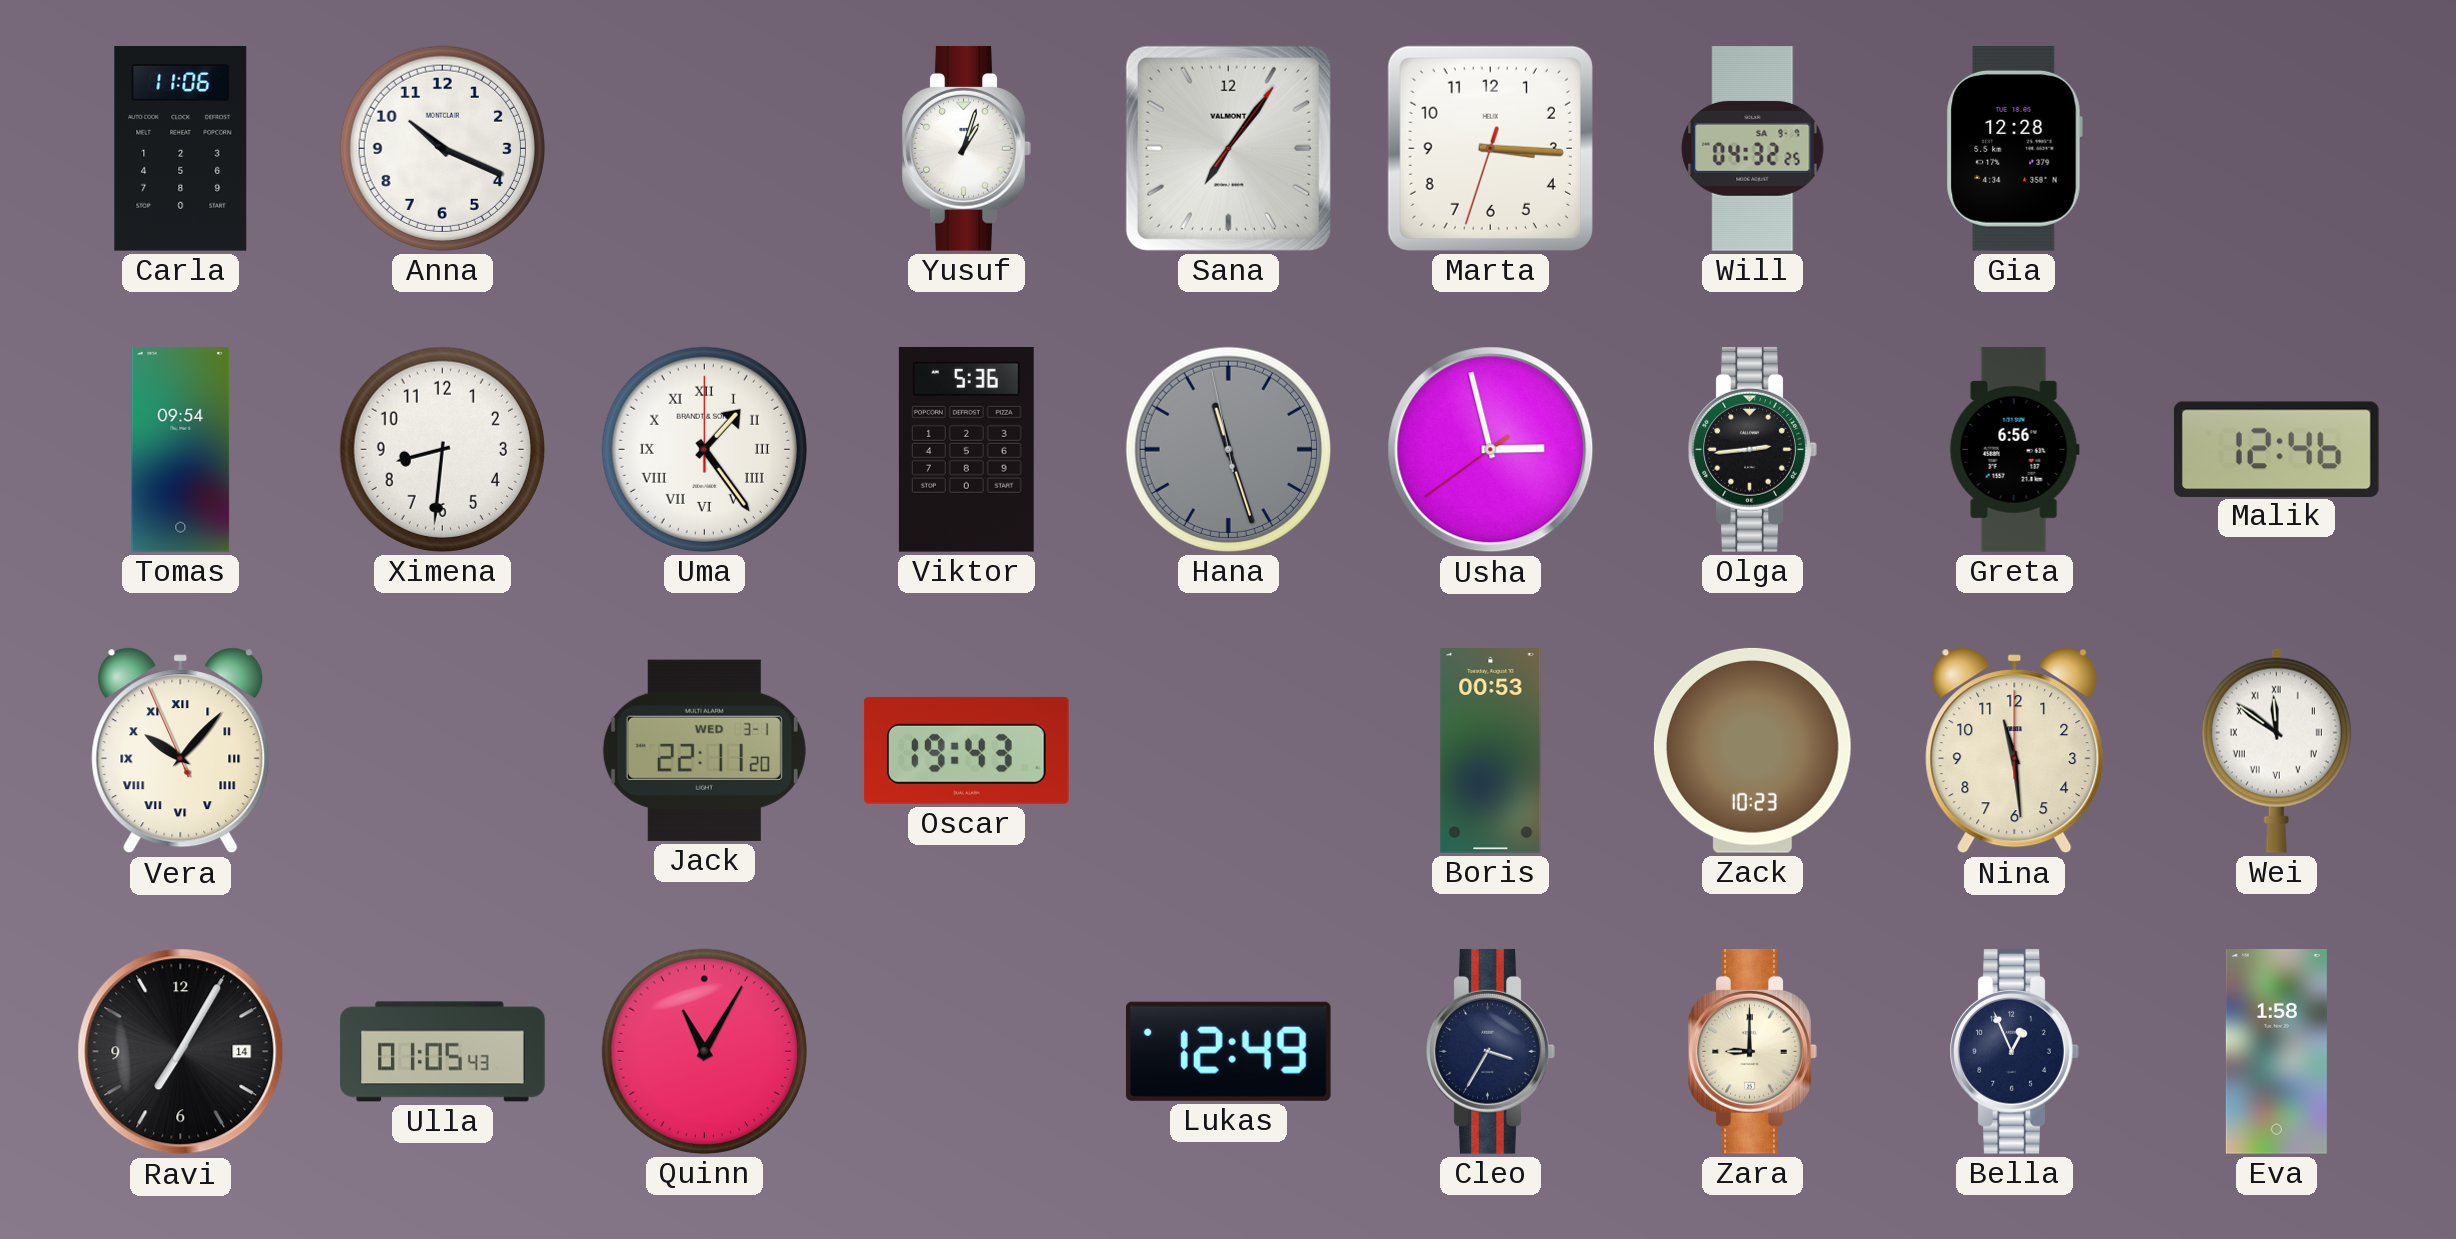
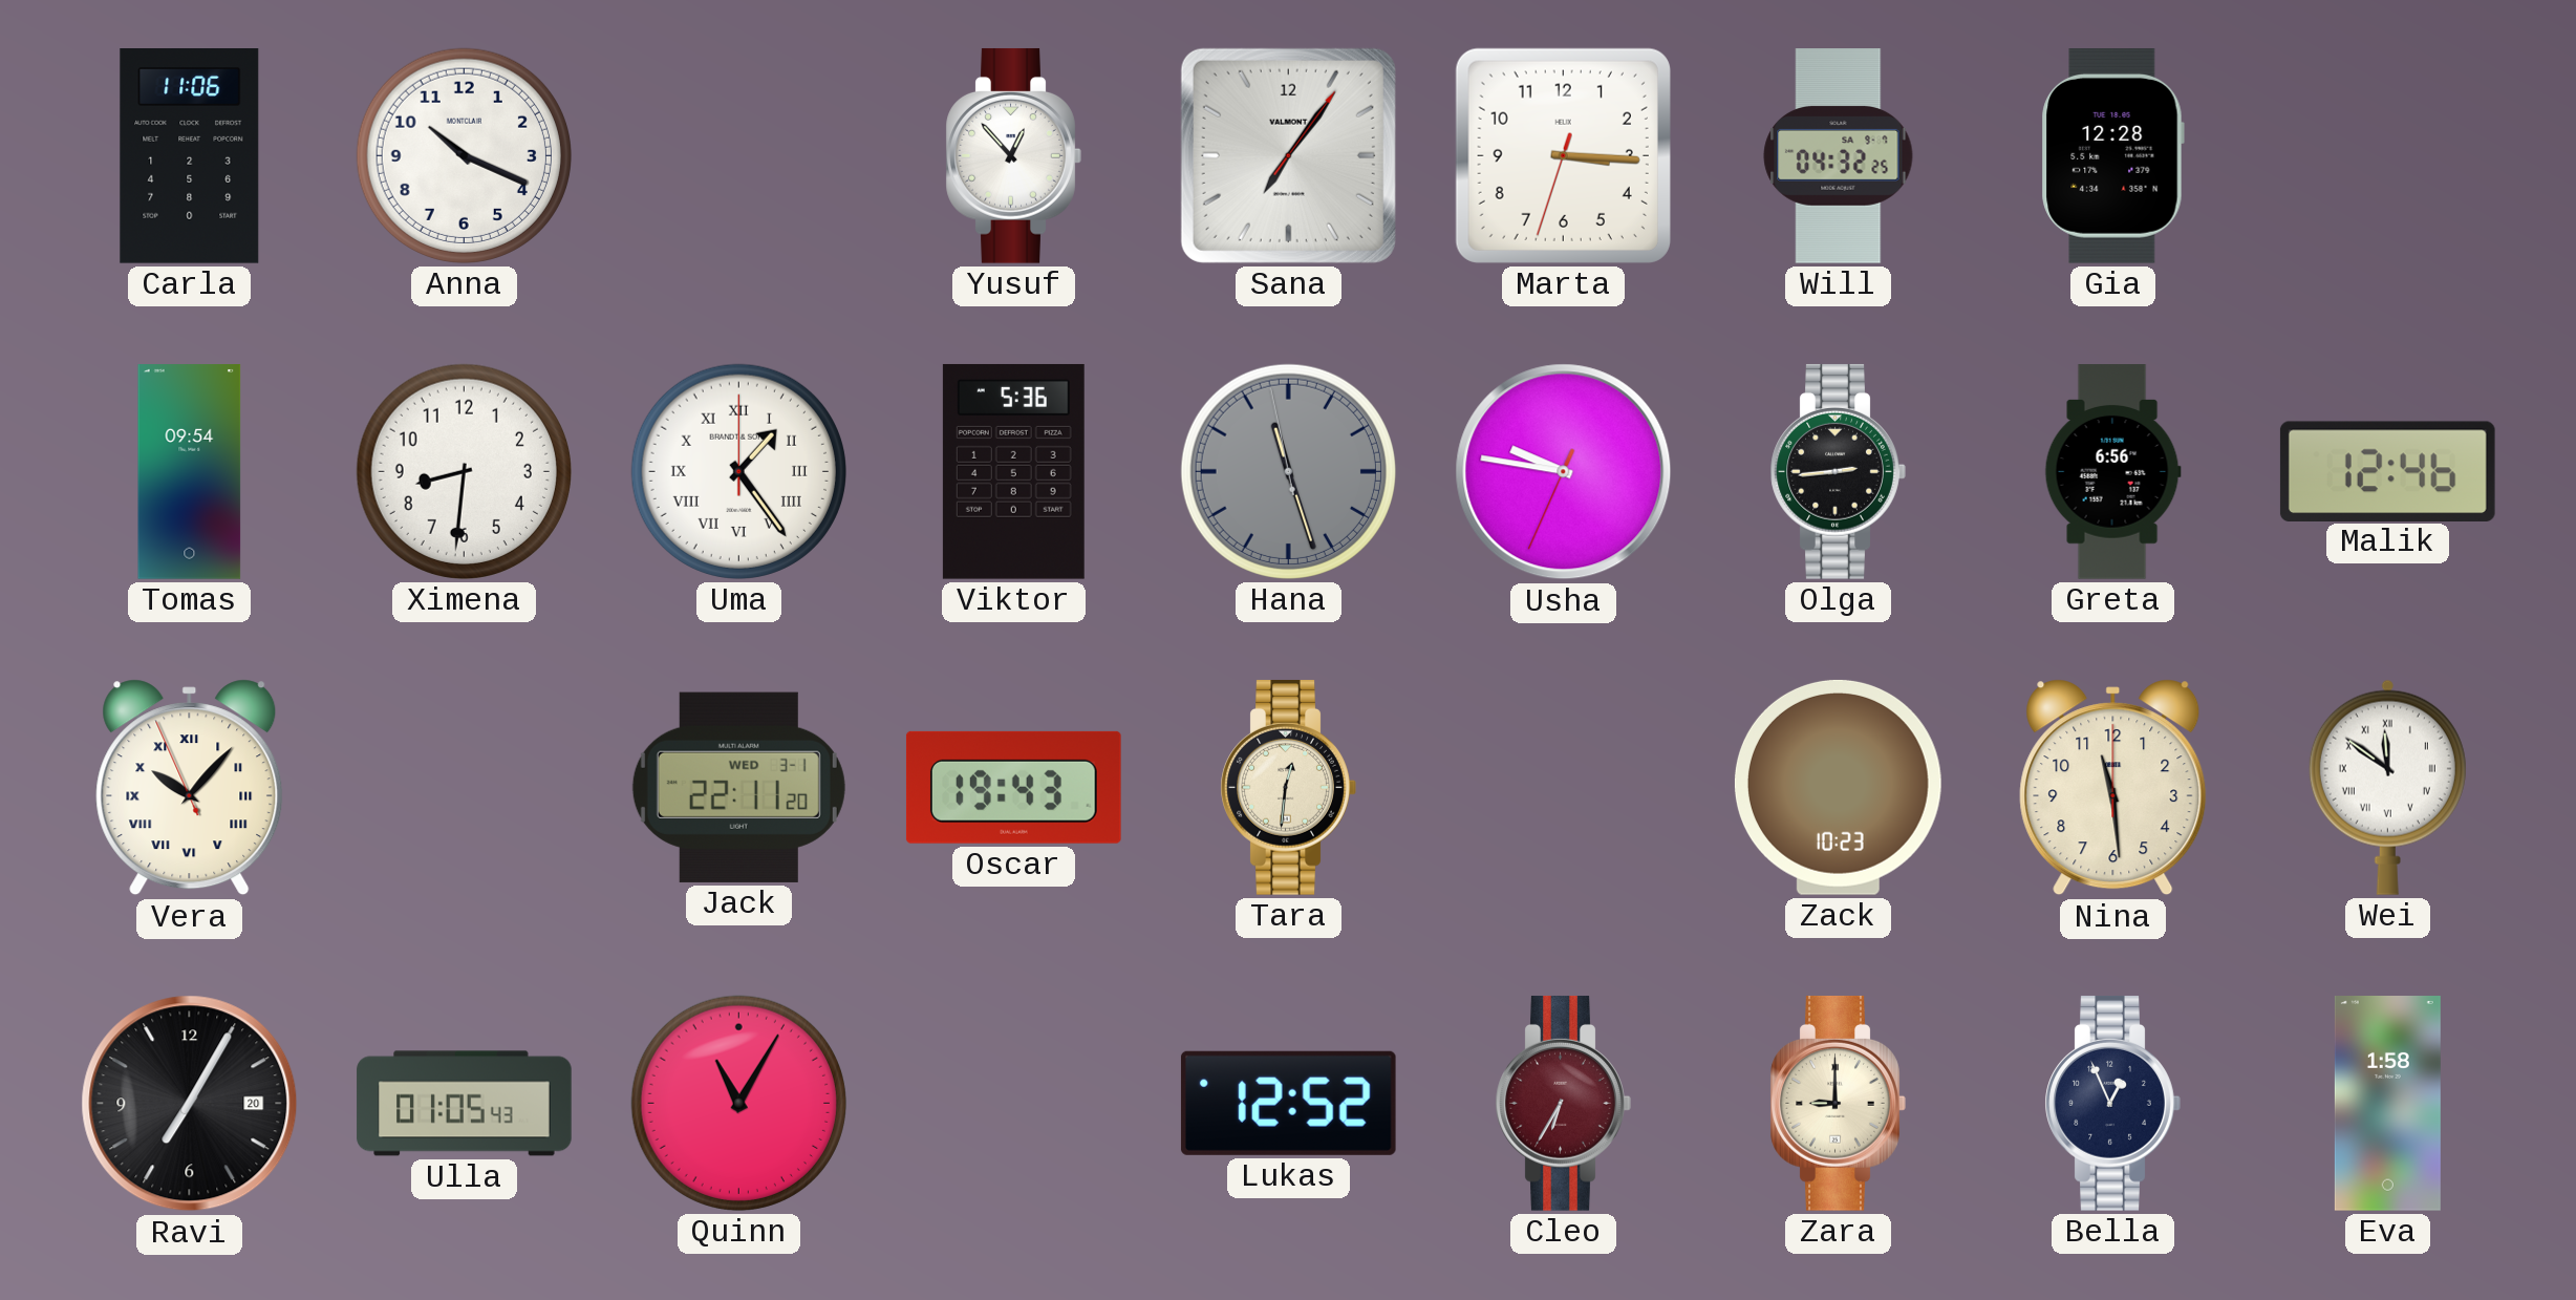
Yusuf: 1:03 -> 12:53 (1013, 156)
Usha: 2:57 -> 9:46 (1564, 472)
Tara: none -> 12:31 (1288, 788)
Boris: 00:53 -> none (1491, 751)
Ravi date: 14 -> 20 (190, 1104)
Lukas: 12:49 -> 12:52 (1288, 1103)
Cleo: 3:35 -> 6:35 (1563, 1104)
Cleo dial: navy -> burgundy (1563, 1104)
